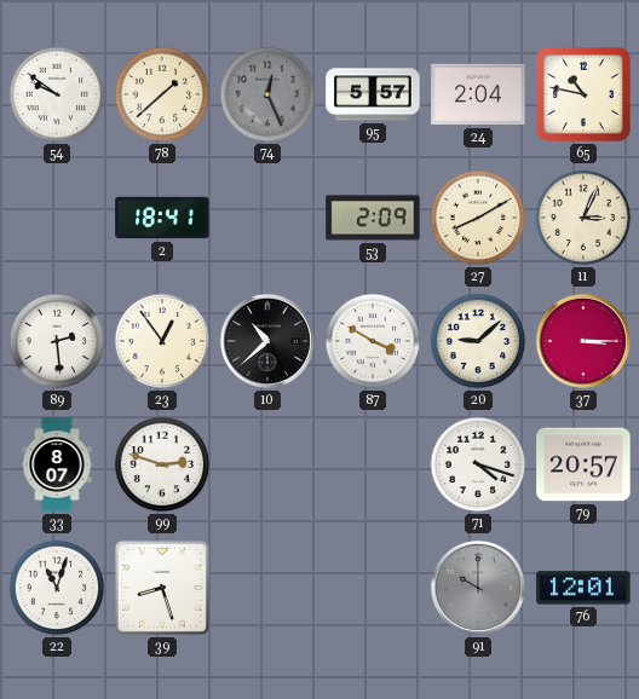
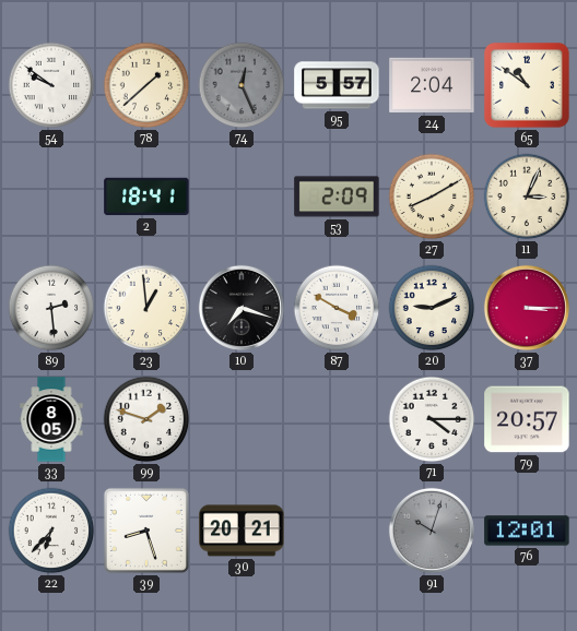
65: 10:47 -> 10:51 (528, 86)
23: 12:54 -> 12:59 (146, 308)
10: 10:38 -> 7:18 (242, 308)
20: 9:08 -> 9:11 (432, 308)
33: 8:07 -> 8:05 (51, 419)
99: 2:48 -> 1:48 (146, 419)
71: 4:18 -> 4:15 (432, 419)
22: 11:03 -> 6:37 (51, 531)
30: none -> 20:21 (242, 531)
91: 10:00 -> 10:03 (432, 531)
